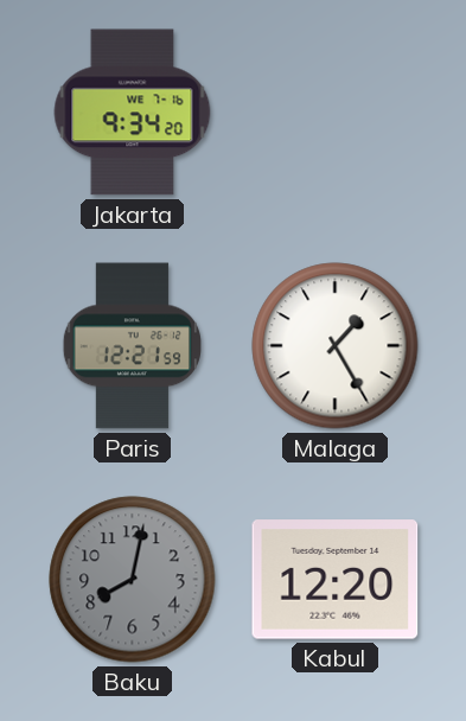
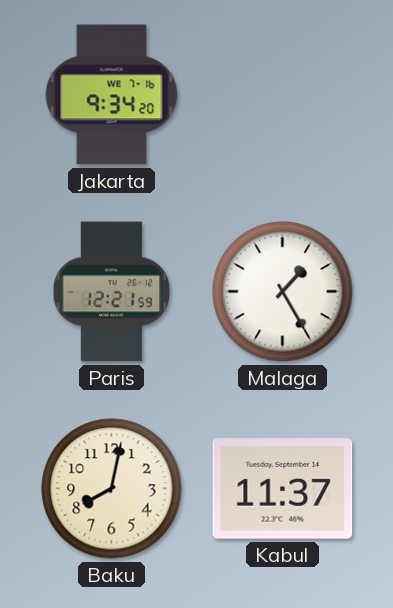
Baku dial: grey -> cream (112, 489)
Kabul: 12:20 -> 11:37 (283, 489)
